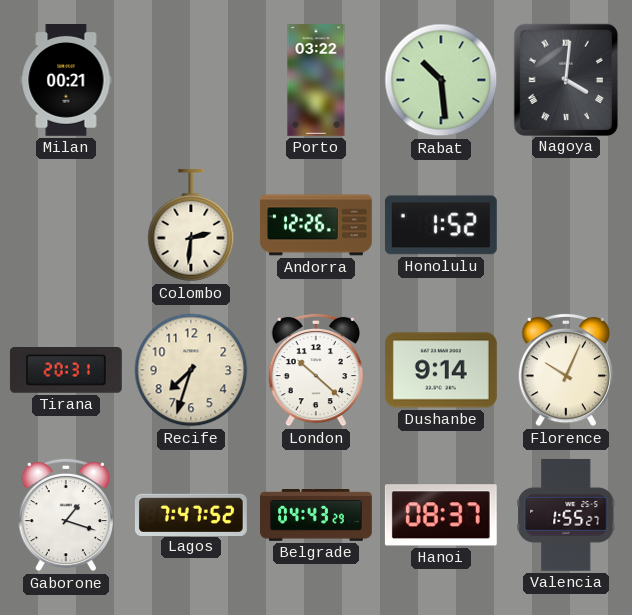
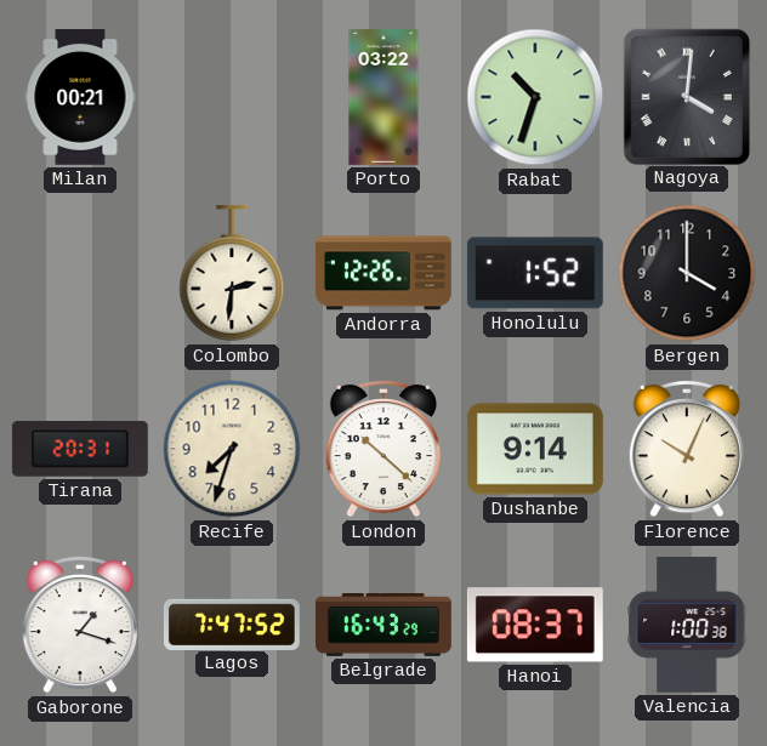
Rabat: 10:29 -> 10:33 (535, 97)
Bergen: none -> 4:00 (687, 273)
Belgrade: 04:43 -> 16:43 (385, 626)
Valencia: 1:55 -> 1:00 (687, 625)
